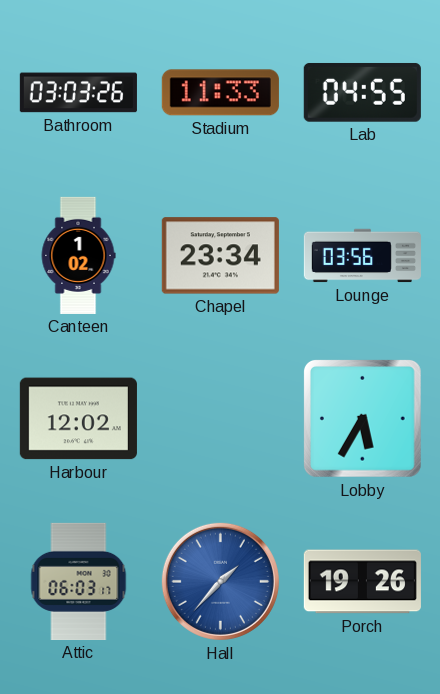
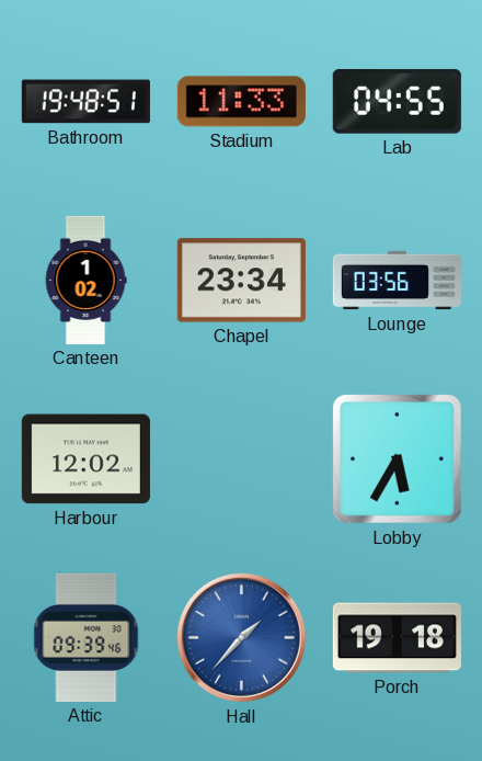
Bathroom: 03:03 -> 19:48 (85, 102)
Attic: 06:03 -> 09:39 (87, 637)
Porch: 19:26 -> 19:18 (397, 638)
